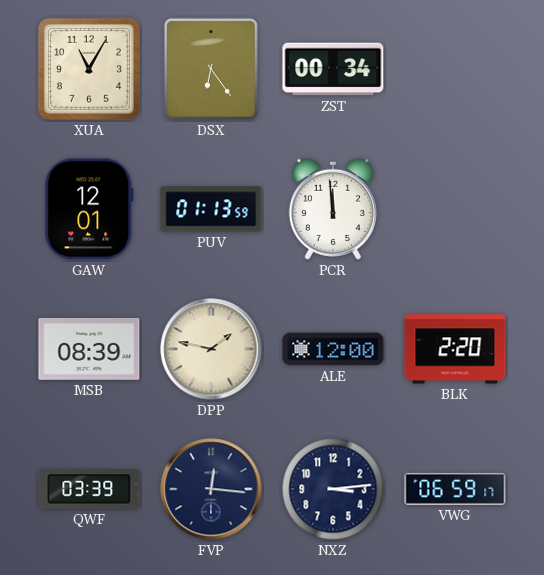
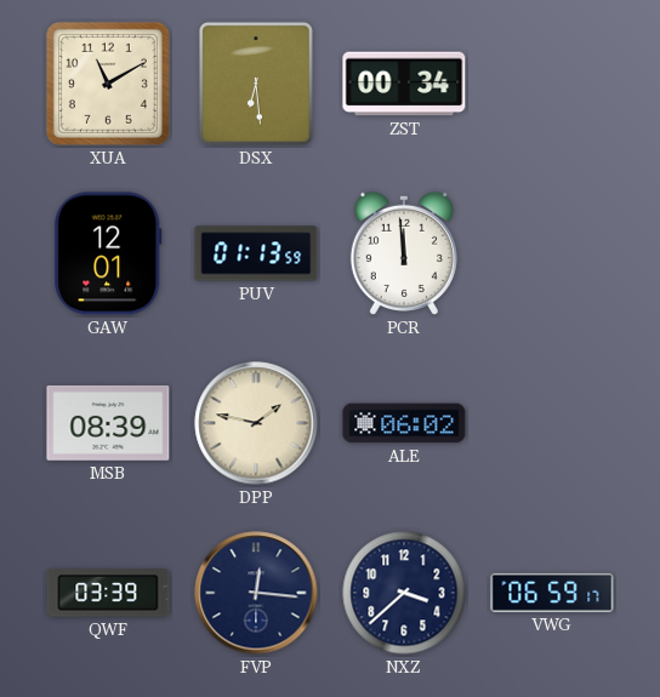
XUA: 11:05 -> 11:10 (108, 84)
DSX: 6:24 -> 6:29 (256, 84)
ALE: 12:00 -> 06:02 (404, 423)
BLK: 2:20 -> none (455, 349)
NXZ: 3:14 -> 3:38 (404, 593)
